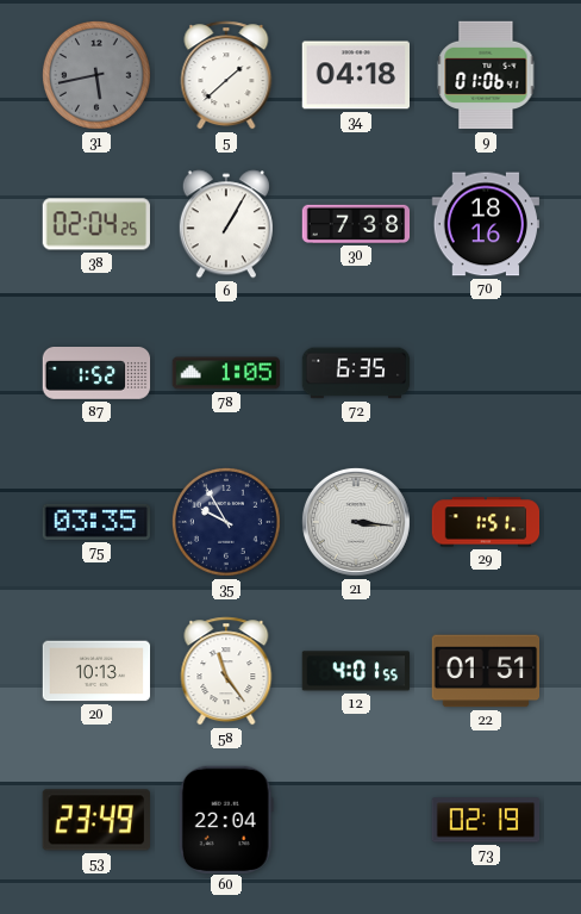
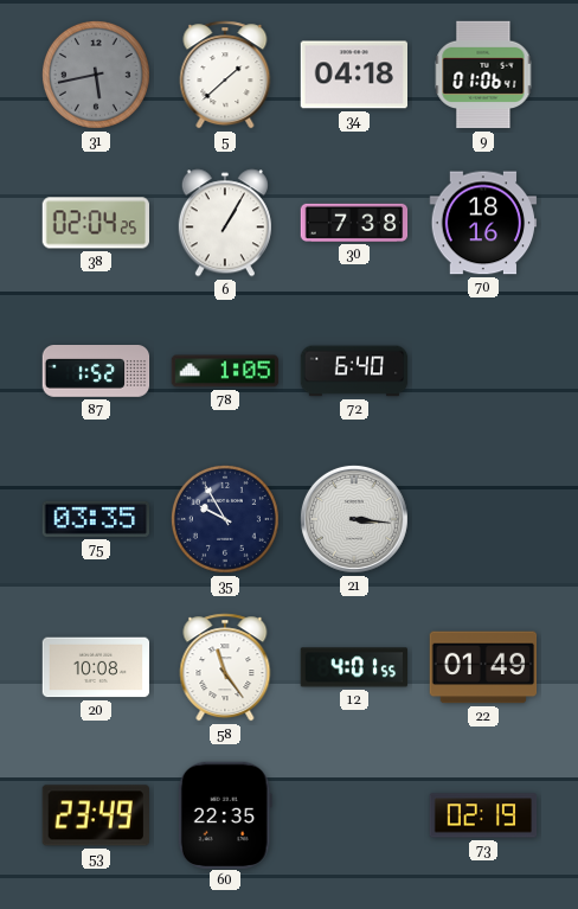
72: 6:35 -> 6:40 (354, 371)
29: 1:51 -> none (486, 522)
20: 10:13 -> 10:08 (96, 667)
22: 01:51 -> 01:49 (483, 667)
60: 22:04 -> 22:35 (225, 814)
